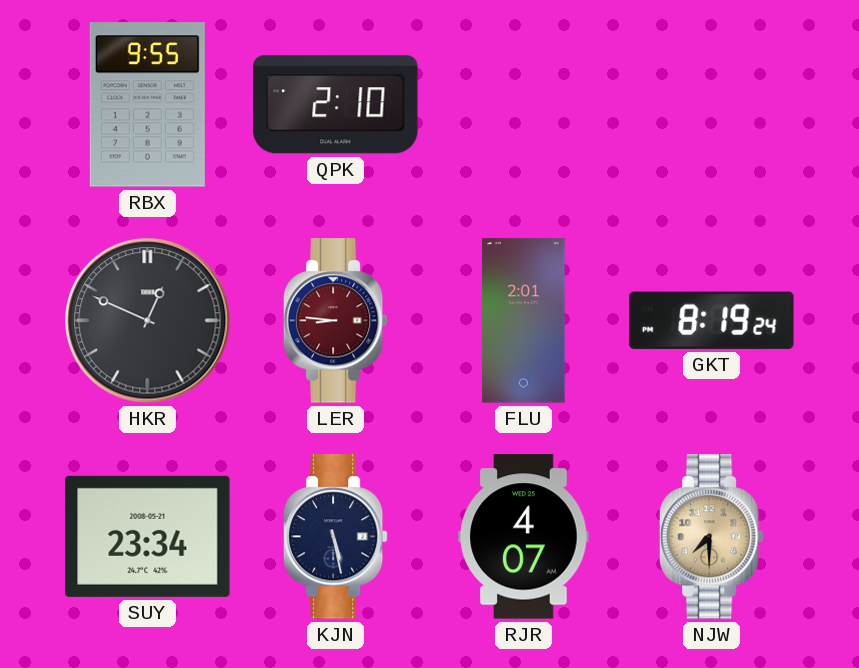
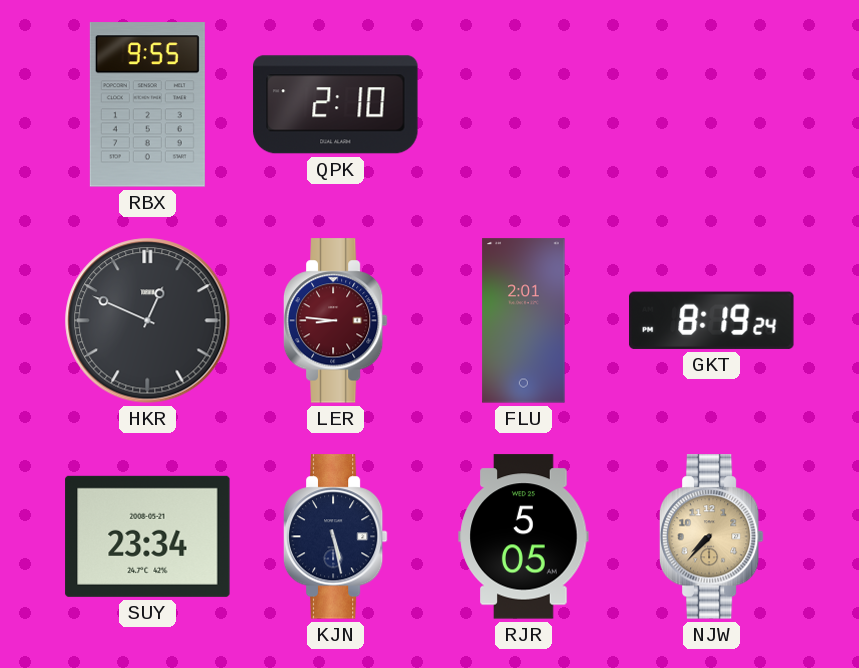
RJR: 4:07 -> 5:05 (524, 537)
NJW: 7:30 -> 7:37 (711, 537)
